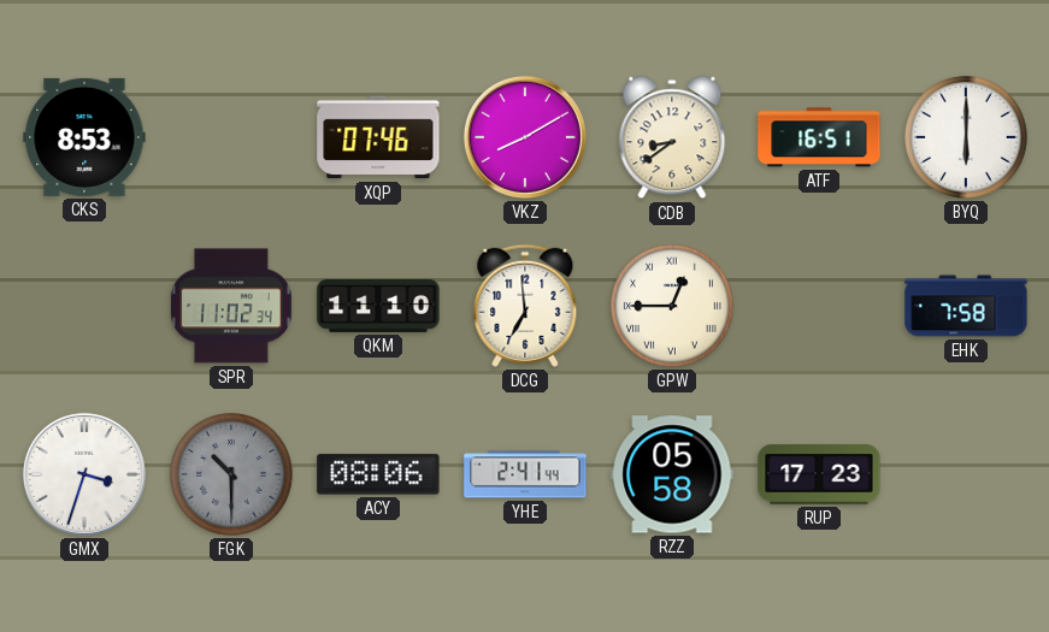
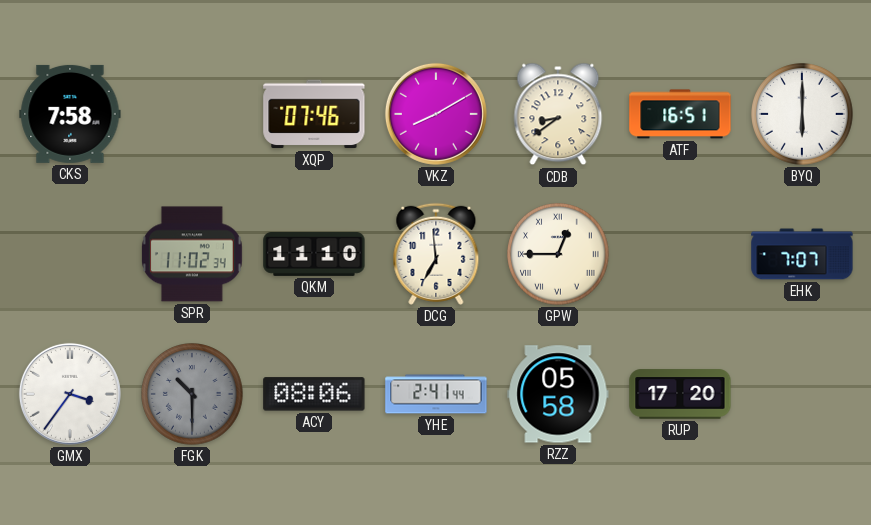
CKS: 8:53 -> 7:58 (70, 114)
EHK: 7:58 -> 7:07 (802, 254)
GMX: 3:33 -> 3:36 (70, 394)
RUP: 17:23 -> 17:20 (680, 394)
